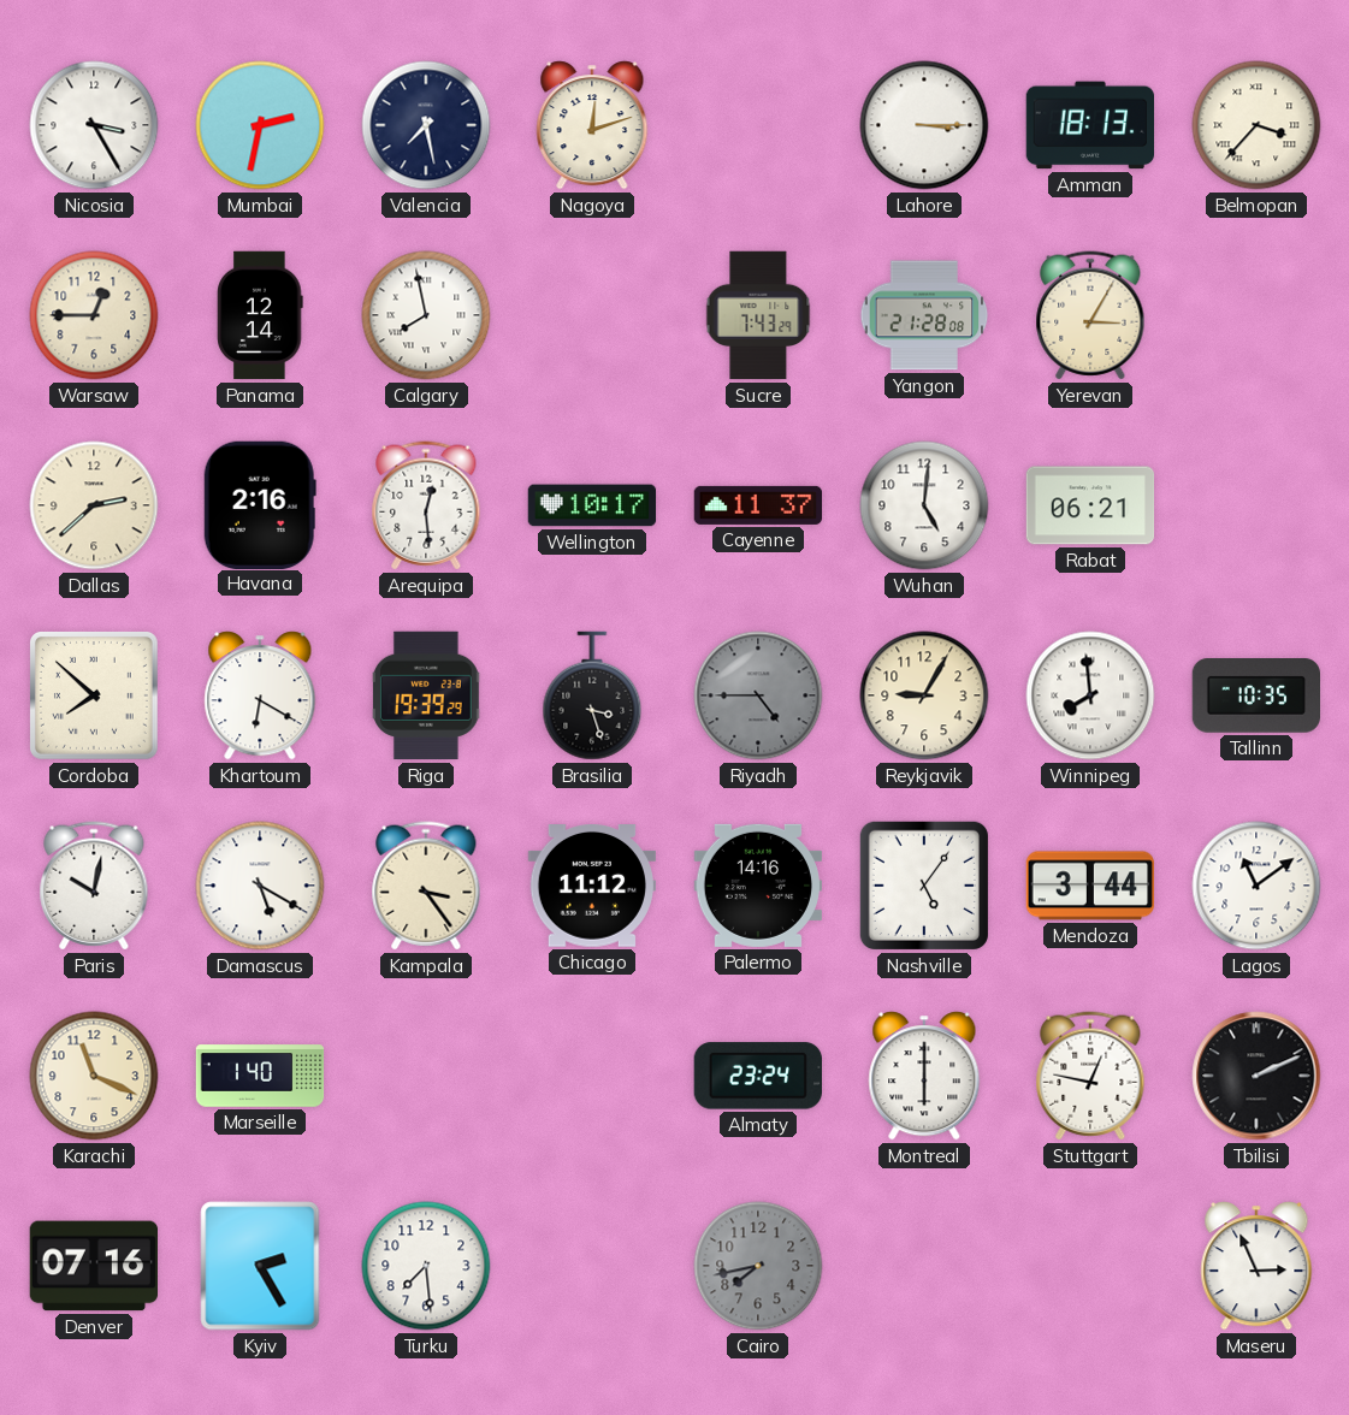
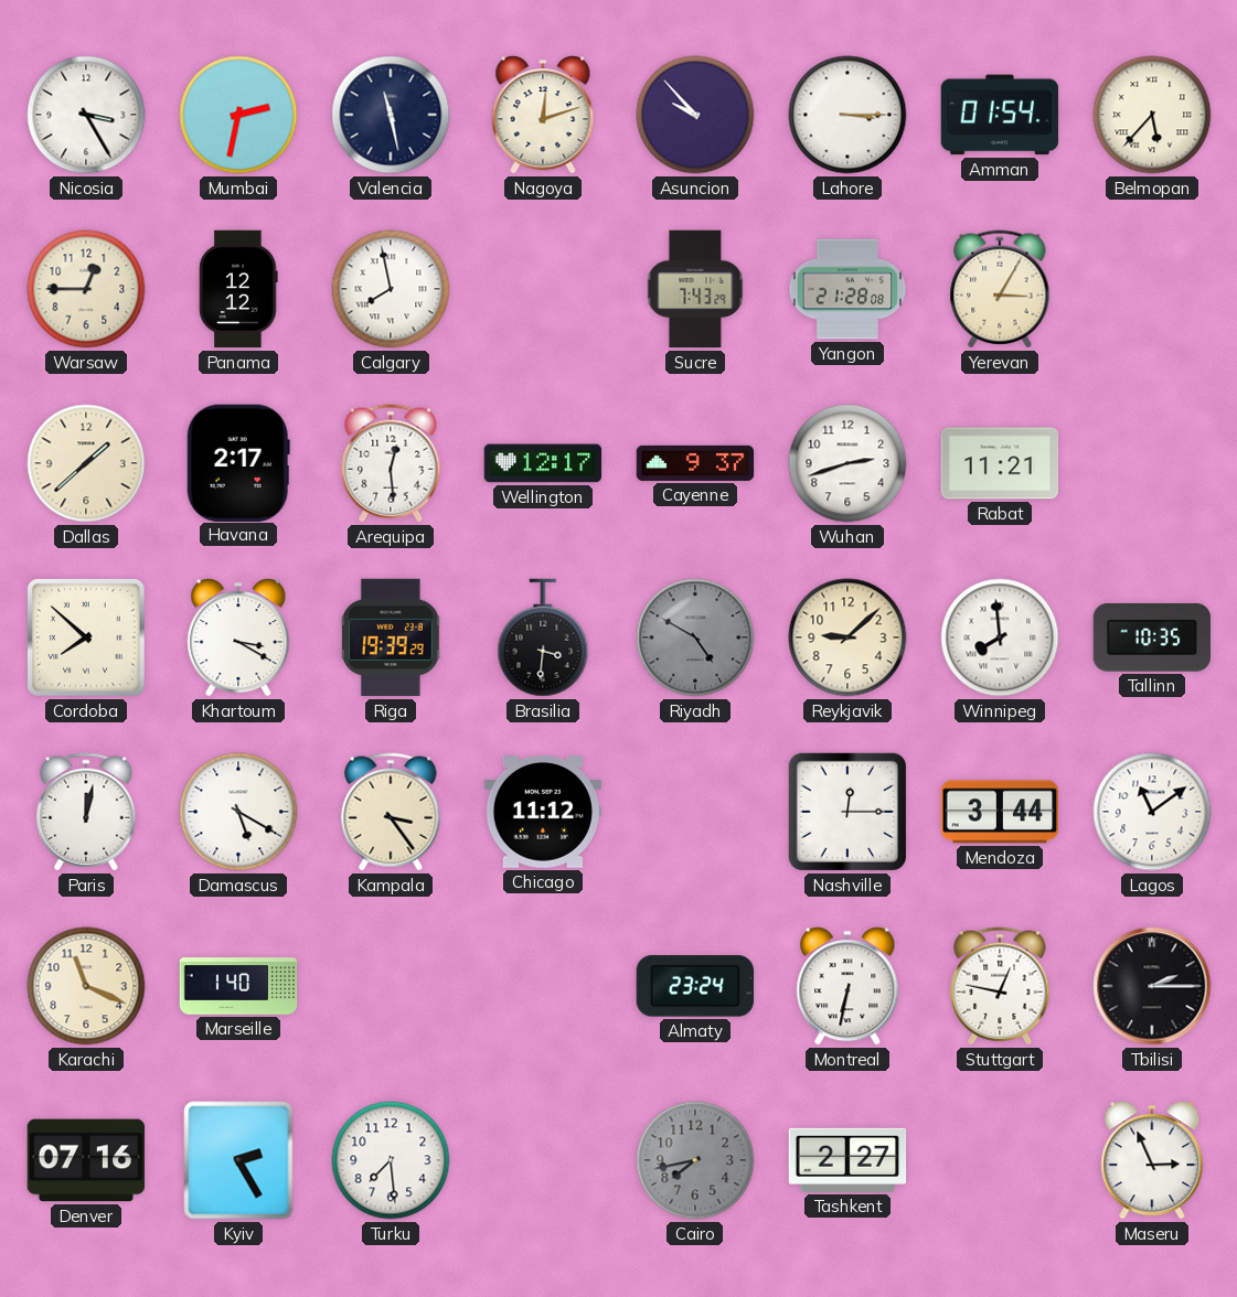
Valencia: 7:28 -> 11:28 (391, 115)
Asuncion: none -> 9:53 (695, 115)
Amman: 18:13 -> 01:54 (999, 115)
Belmopan: 3:37 -> 5:37 (1152, 115)
Panama: 12:14 -> 12:12 (238, 289)
Dallas: 2:38 -> 1:38 (86, 463)
Havana: 2:16 -> 2:17 (238, 462)
Wellington: 10:17 -> 12:17 (543, 463)
Cayenne: 11:37 -> 9:37 (695, 463)
Wuhan: 5:01 -> 2:42 (847, 463)
Rabat: 06:21 -> 11:21 (1000, 463)
Khartoum: 6:20 -> 3:20 (238, 637)
Brasilia: 3:27 -> 3:31 (543, 637)
Riyadh: 4:45 -> 4:50 (695, 637)
Reykjavik: 9:05 -> 9:08 (847, 637)
Paris: 10:02 -> 12:02 (86, 812)
Palermo: 14:16 -> none (757, 886)
Nashville: 5:06 -> 12:15 (847, 812)
Montreal: 6:00 -> 6:32 (847, 986)
Tbilisi: 2:11 -> 2:15 (1152, 986)
Tashkent: none -> 2:27 (847, 1160)
